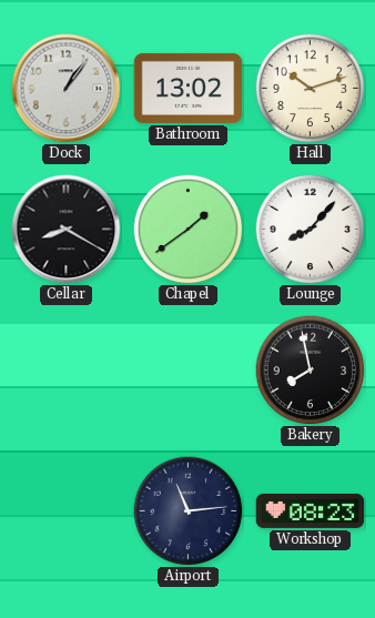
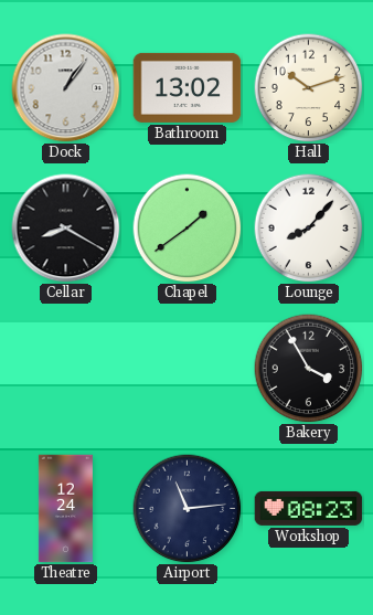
Bakery: 7:58 -> 3:55 (309, 369)
Theatre: none -> 12:24 (65, 509)
